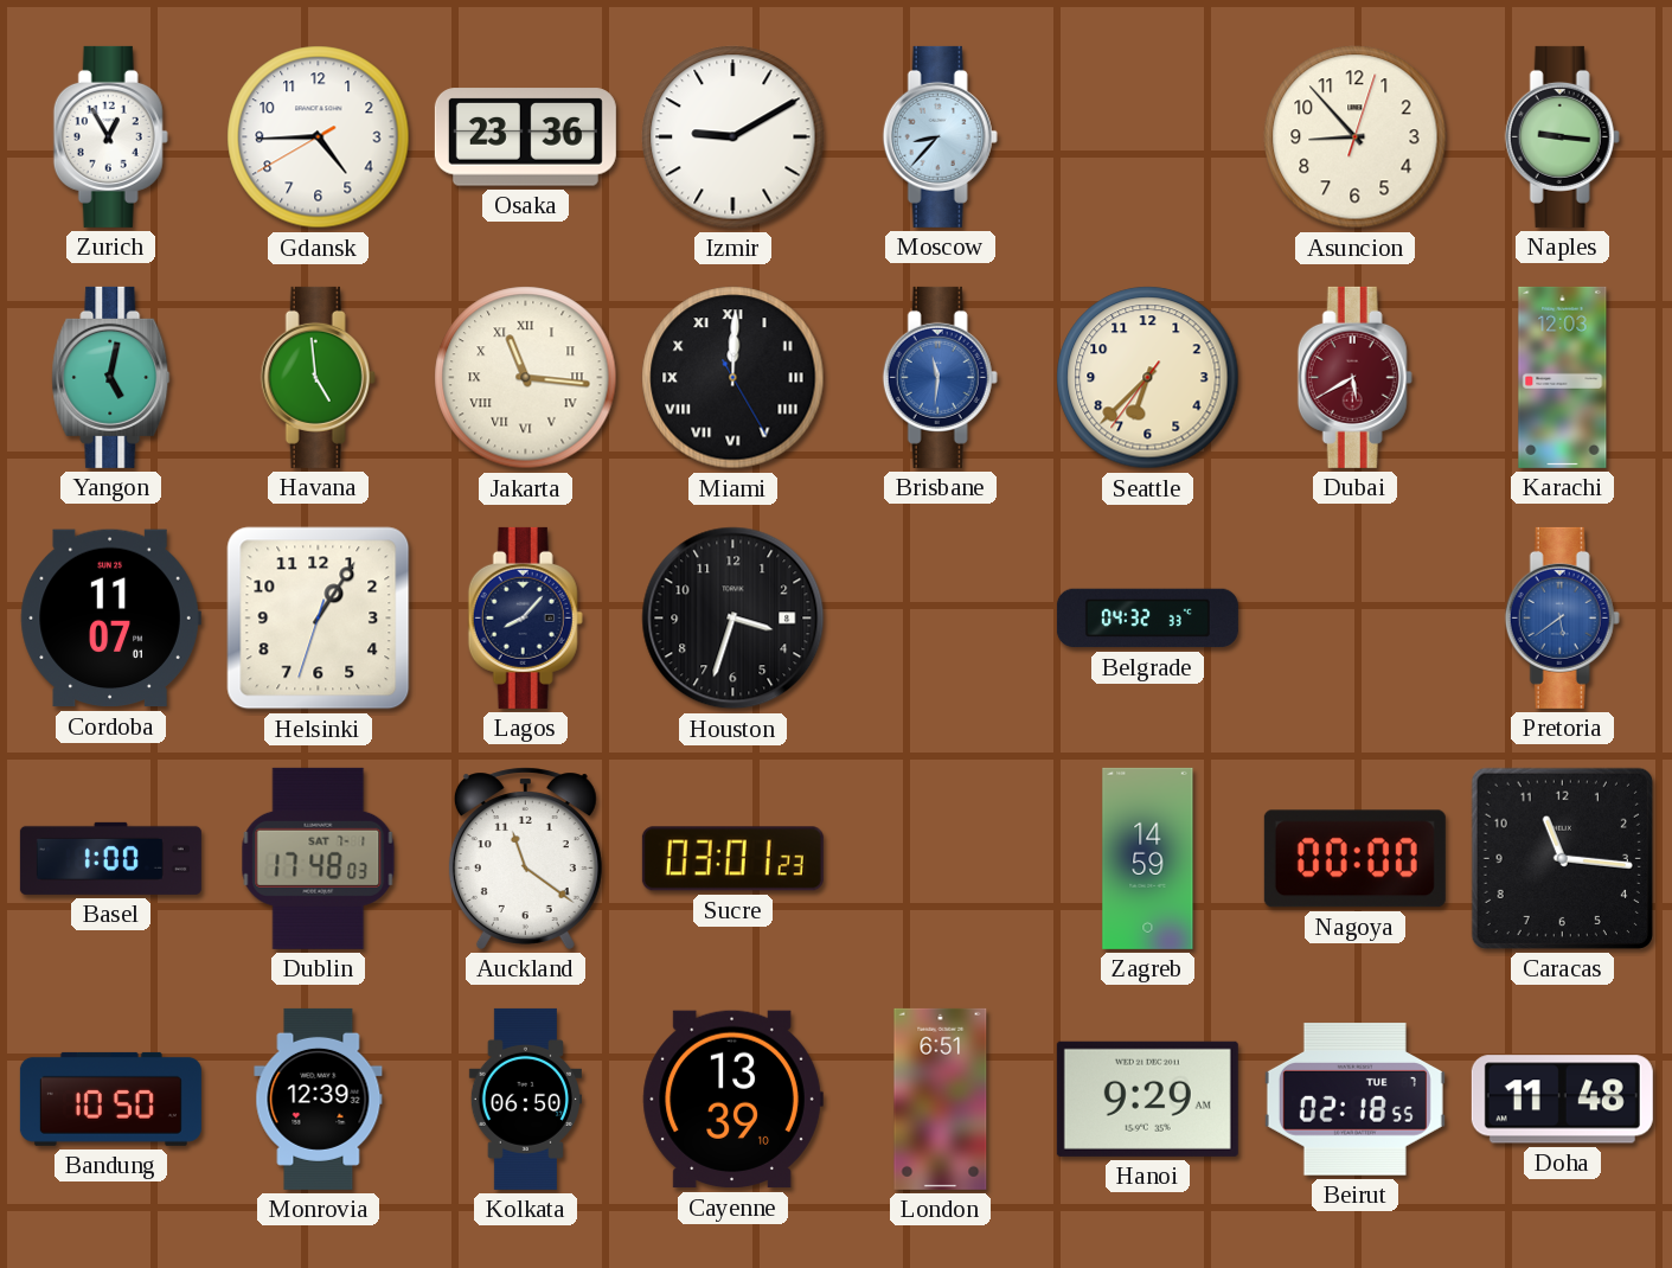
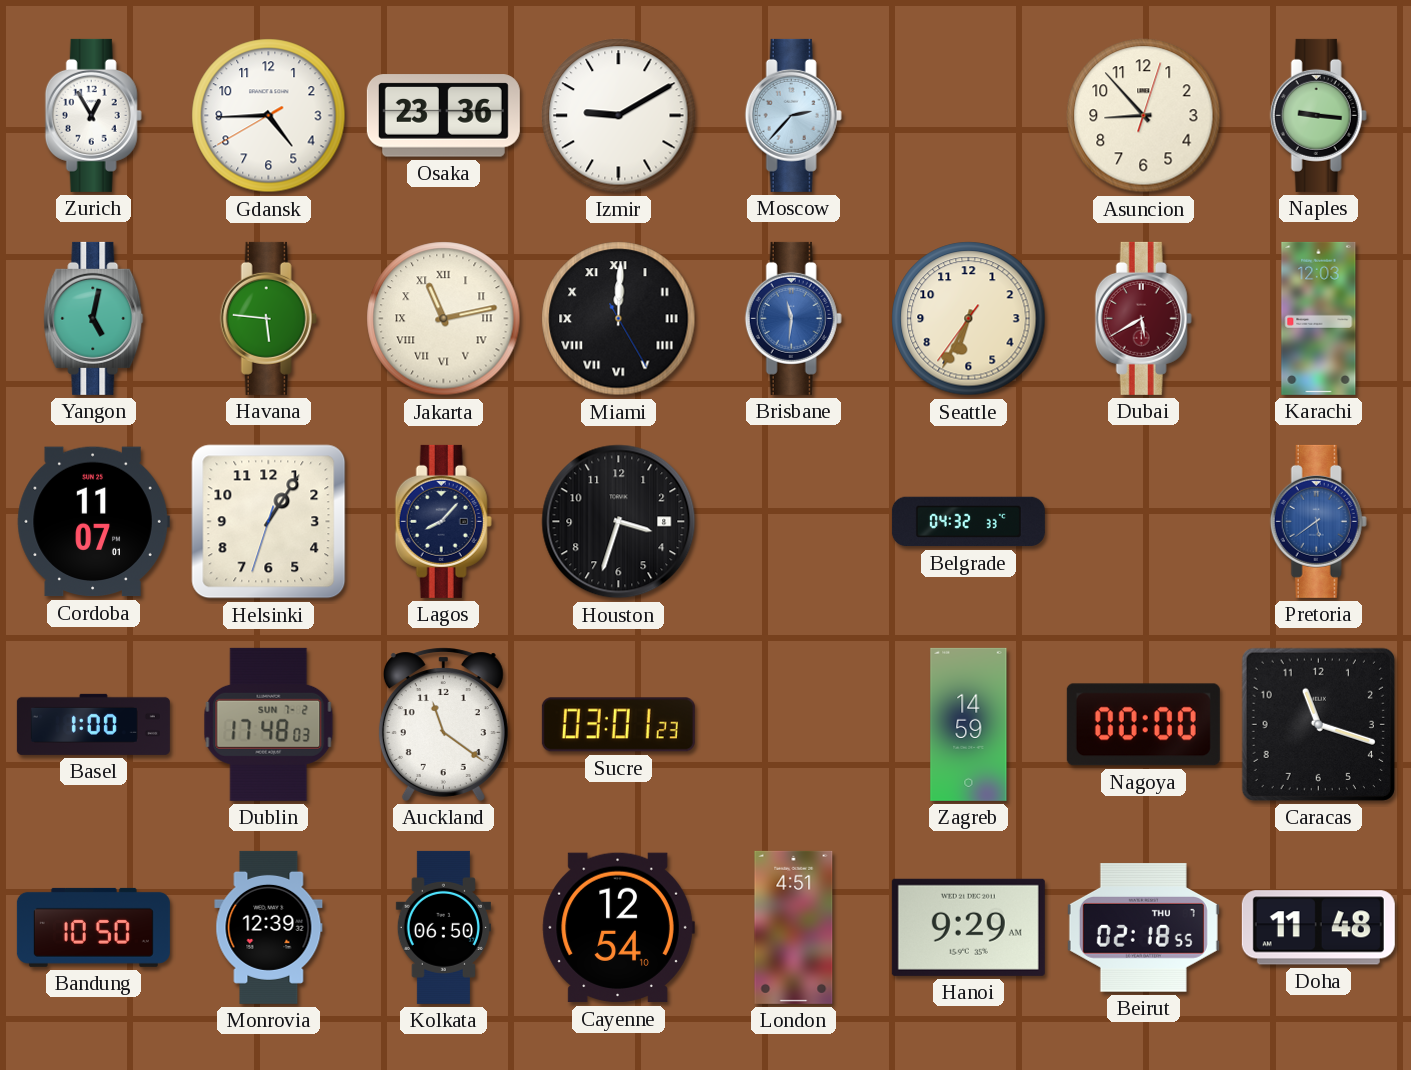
Moscow: 8:37 -> 2:37 (793, 115)
Havana: 4:59 -> 5:46 (268, 318)
Jakarta: 11:16 -> 11:13 (444, 319)
Seattle: 6:37 -> 6:34 (969, 319)
Dublin date: SAT 7-1 -> SUN 7-2 (269, 724)
Caracas: 11:16 -> 11:18 (1318, 724)
Cayenne: 13:39 -> 12:54 (618, 928)
London: 6:51 -> 4:51 (794, 927)
Beirut date: TUE 7 -> THU 7 (1143, 928)
